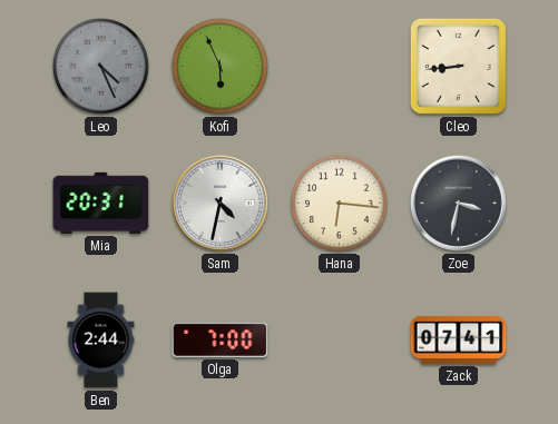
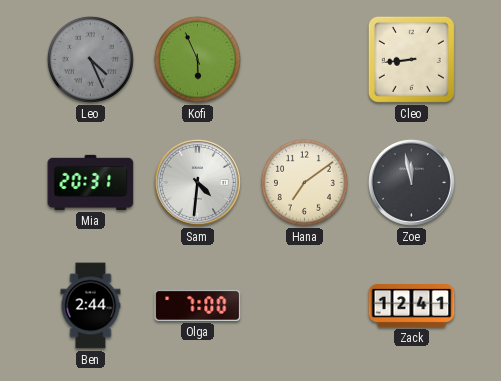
Sam: 4:32 -> 4:31 (197, 182)
Hana: 6:16 -> 7:09 (304, 182)
Zoe: 3:32 -> 11:58 (411, 182)
Zack: 07:41 -> 12:41 (412, 305)
